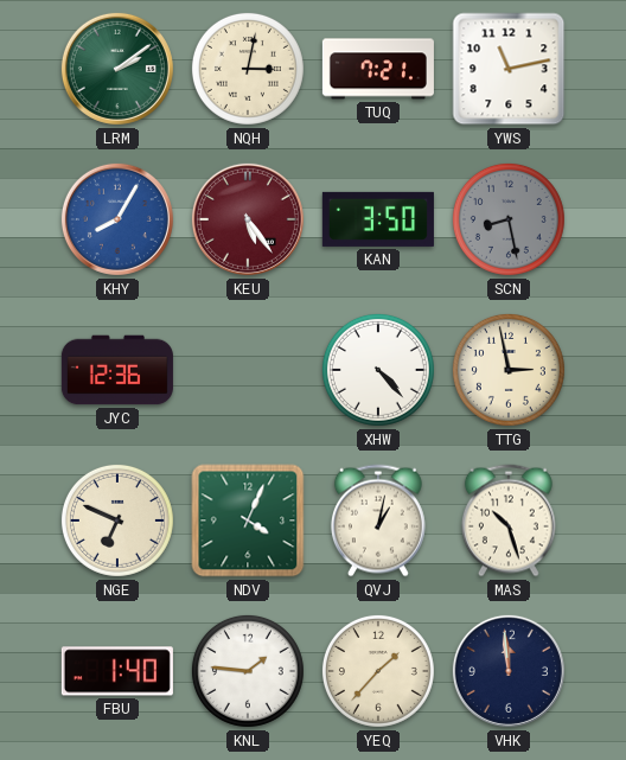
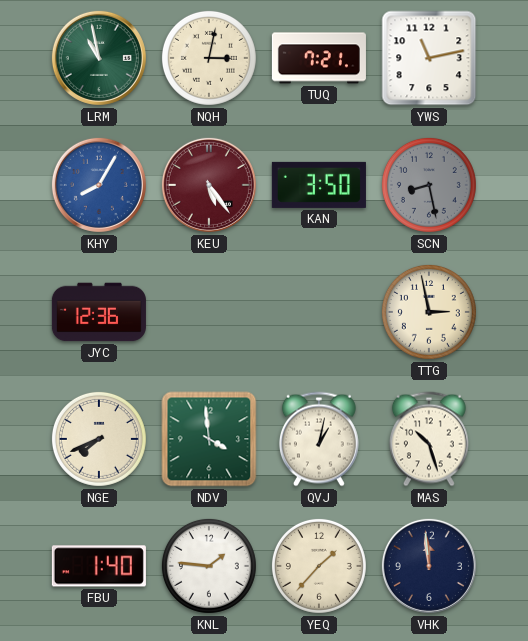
LRM: 2:09 -> 10:58 (99, 58)
XHW: 4:23 -> none (378, 370)
NGE: 6:49 -> 7:41 (99, 439)
NDV: 4:04 -> 3:59 (209, 439)
